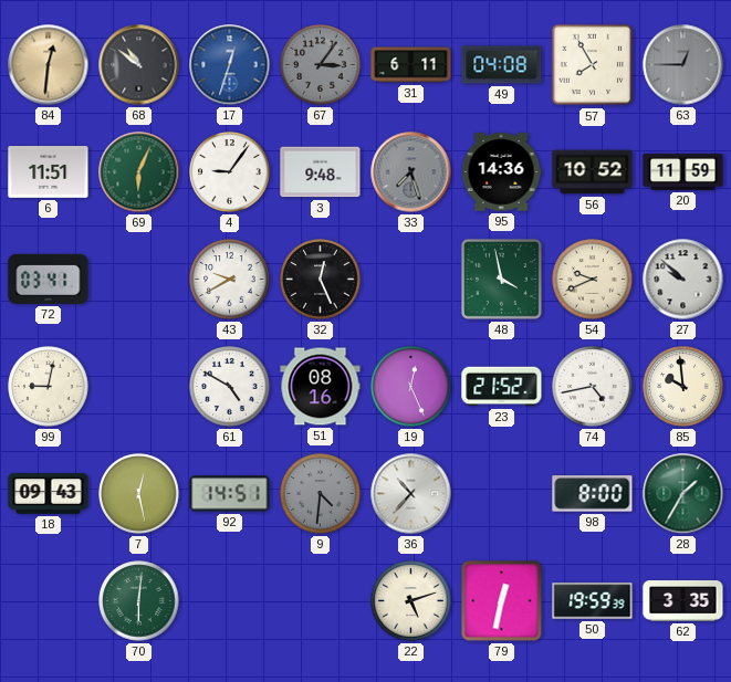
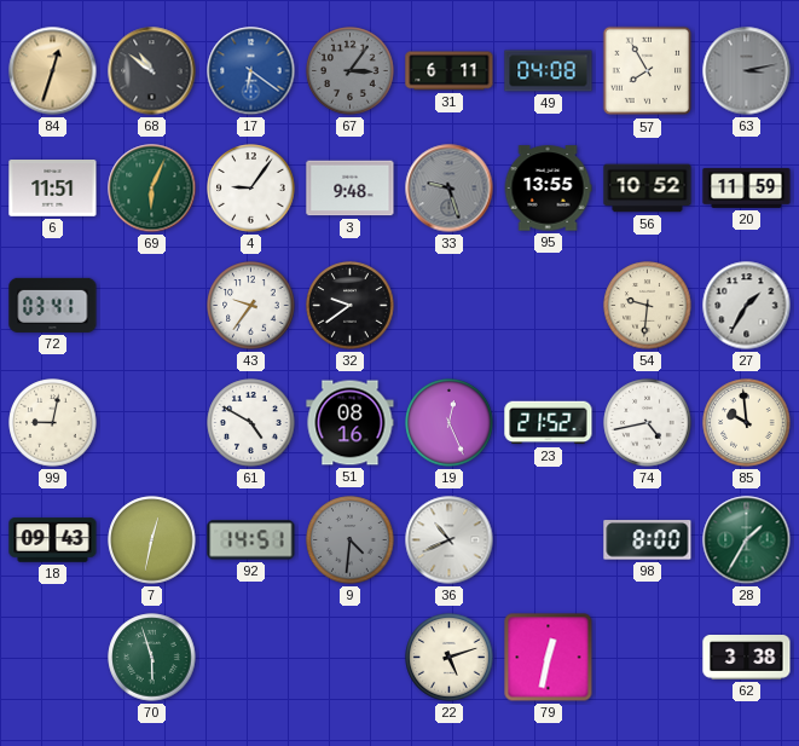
84: 12:31 -> 12:33 (53, 71)
17: 12:33 -> 6:21 (251, 71)
63: 12:45 -> 3:13 (747, 71)
33: 7:27 -> 9:27 (450, 189)
95: 14:36 -> 13:55 (548, 189)
43: 9:40 -> 9:36 (251, 306)
32: 12:26 -> 9:39 (351, 306)
48: 3:58 -> none (501, 279)
54: 9:41 -> 9:31 (648, 306)
27: 9:52 -> 1:35 (747, 306)
7: 12:28 -> 12:32 (152, 540)
36: 10:37 -> 10:41 (450, 540)
70: 6:01 -> 5:57 (152, 658)
50: 19:59 -> none (593, 601)
62: 3:35 -> 3:38 (747, 658)
